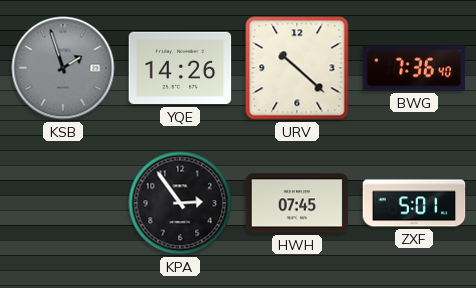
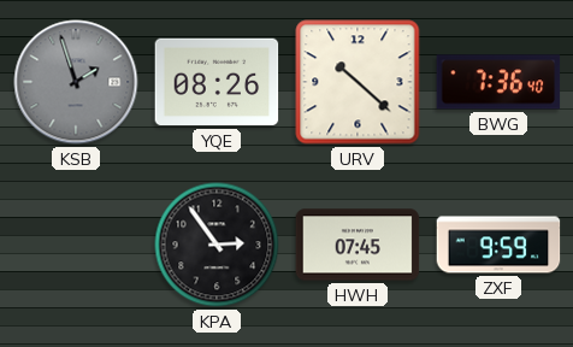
YQE: 14:26 -> 08:26 (217, 82)
ZXF: 5:01 -> 9:59 (498, 245)
